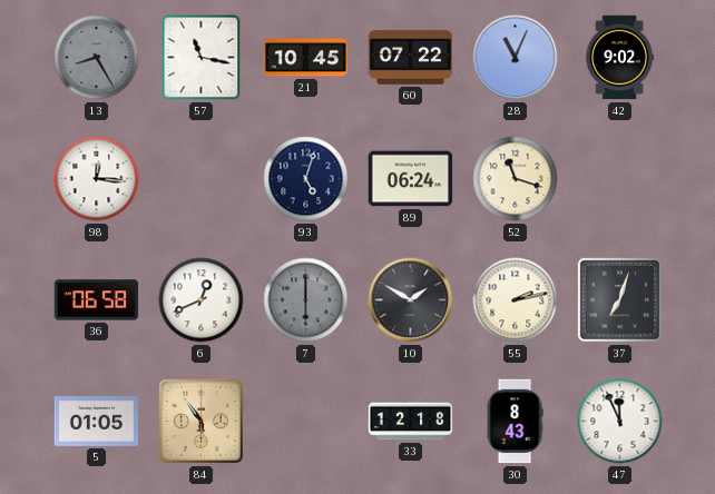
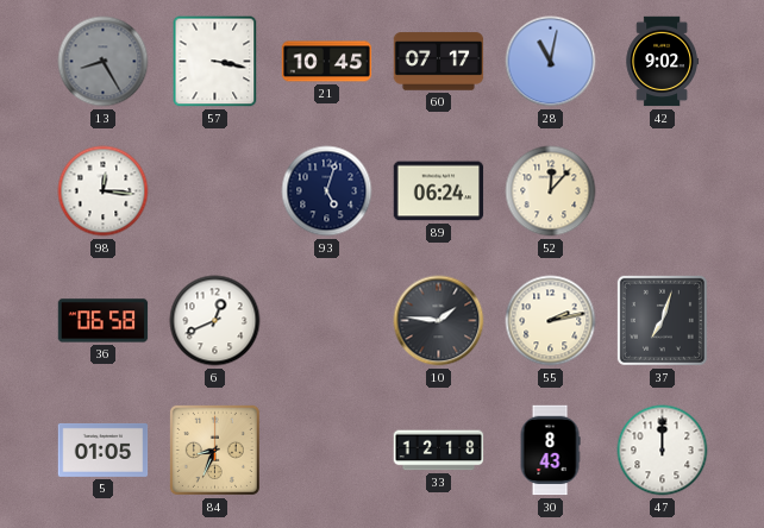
57: 11:17 -> 3:17 (215, 62)
60: 07:22 -> 07:17 (439, 62)
28: 11:04 -> 11:02 (551, 62)
52: 11:18 -> 12:07 (551, 191)
7: 6:00 -> none (306, 300)
10: 1:50 -> 1:46 (439, 321)
84: 5:54 -> 8:34 (214, 450)
47: 11:56 -> 12:00 (663, 451)
